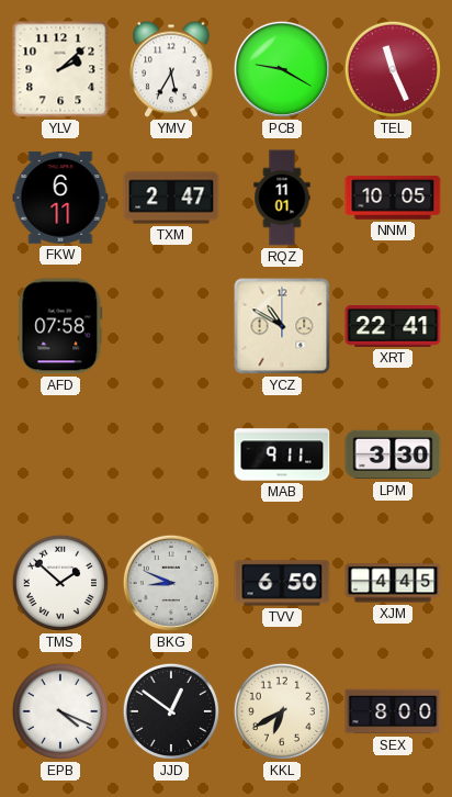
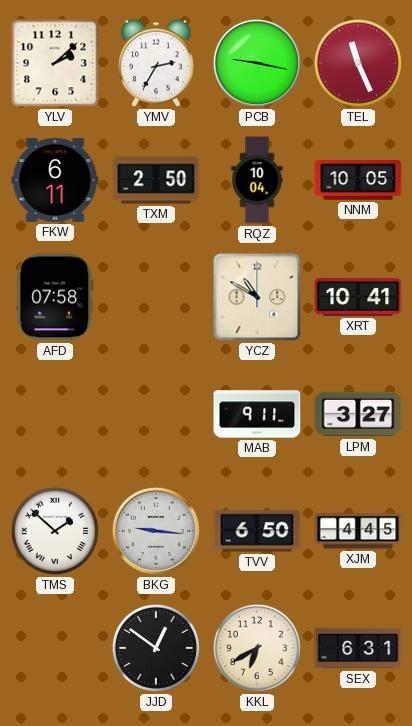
YMV: 5:35 -> 2:35 (156, 63)
PCB: 9:20 -> 9:17 (257, 63)
TXM: 2:47 -> 2:50 (156, 180)
RQZ: 11:01 -> 10:04 (257, 180)
XRT: 22:41 -> 10:41 (358, 298)
LPM: 3:30 -> 3:27 (358, 414)
BKG: 8:49 -> 9:16 (156, 531)
EPB: 4:19 -> none (60, 711)
SEX: 8:00 -> 6:31 (358, 648)
